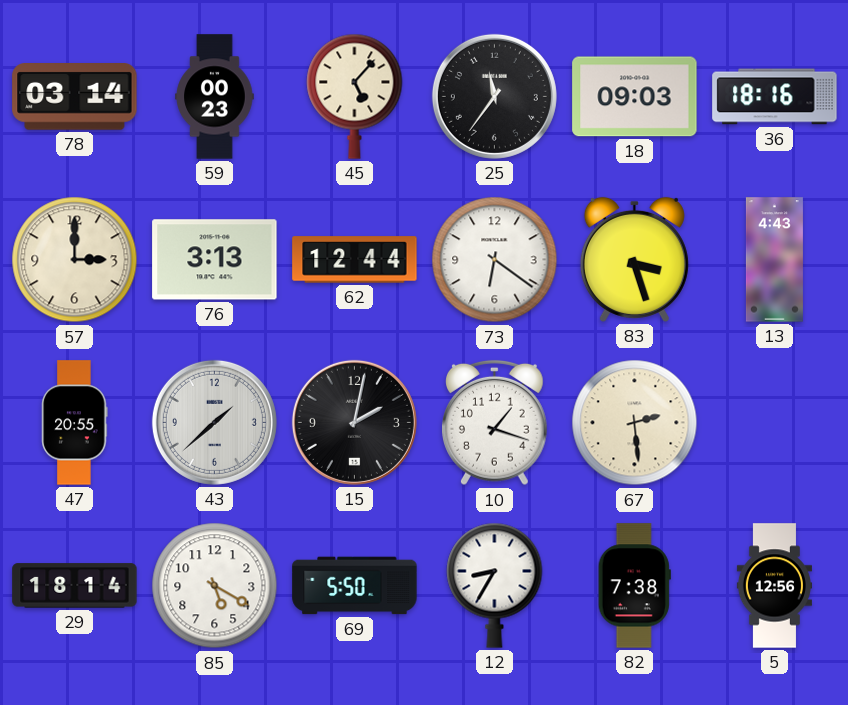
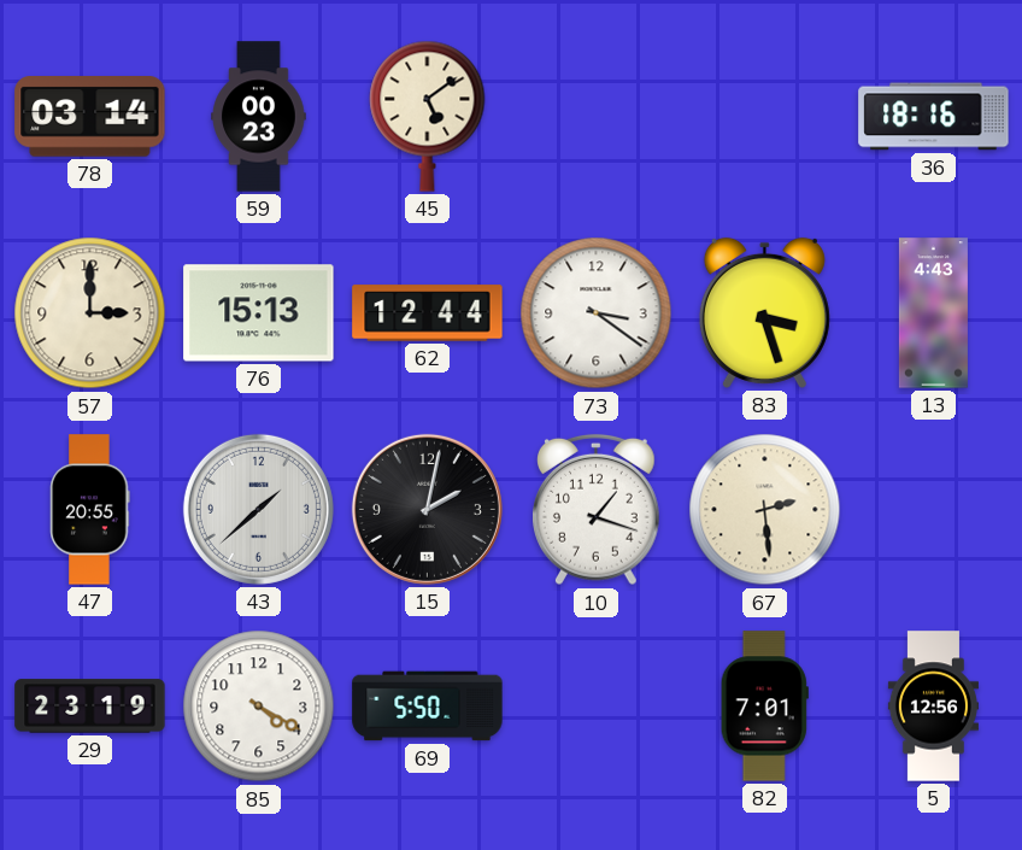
45: 5:07 -> 5:09 (428, 116)
25: 11:36 -> none (494, 96)
18: 09:03 -> none (635, 97)
76: 3:13 -> 15:13 (259, 313)
73: 6:21 -> 3:21 (597, 313)
29: 18:14 -> 23:19 (90, 707)
85: 5:20 -> 4:20 (259, 707)
12: 8:35 -> none (495, 585)
82: 7:38 -> 7:01 (764, 707)
